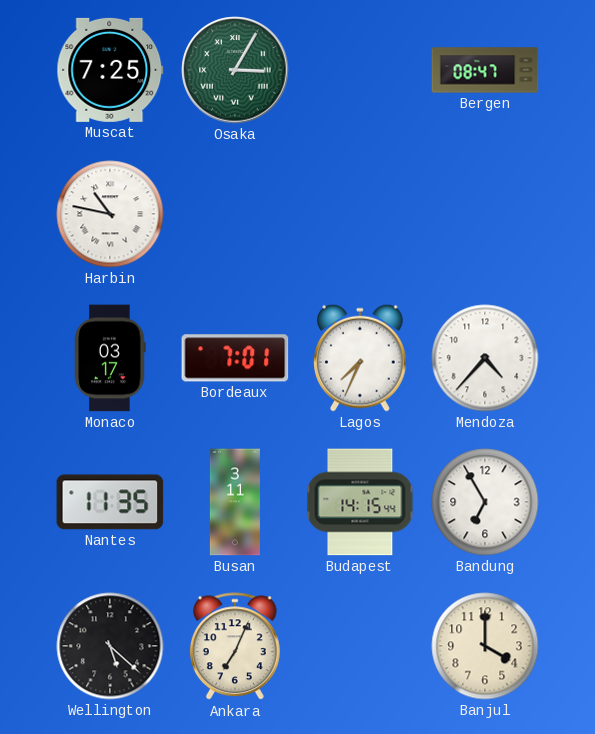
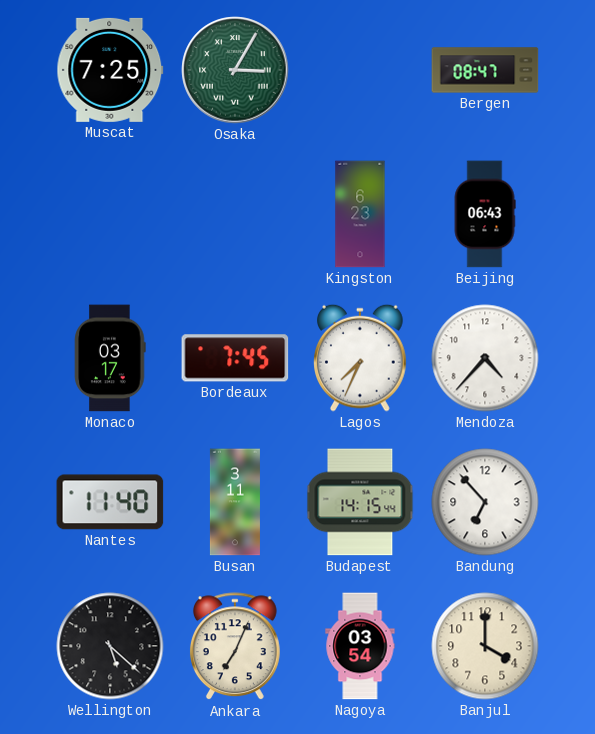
Harbin: 10:47 -> none (110, 214)
Kingston: none -> 6:23 (360, 214)
Beijing: none -> 06:43 (485, 214)
Bordeaux: 7:01 -> 7:45 (235, 358)
Nantes: 11:35 -> 11:40 (110, 502)
Bandung: 6:55 -> 6:53 (485, 502)
Nagoya: none -> 03:54 (360, 646)
